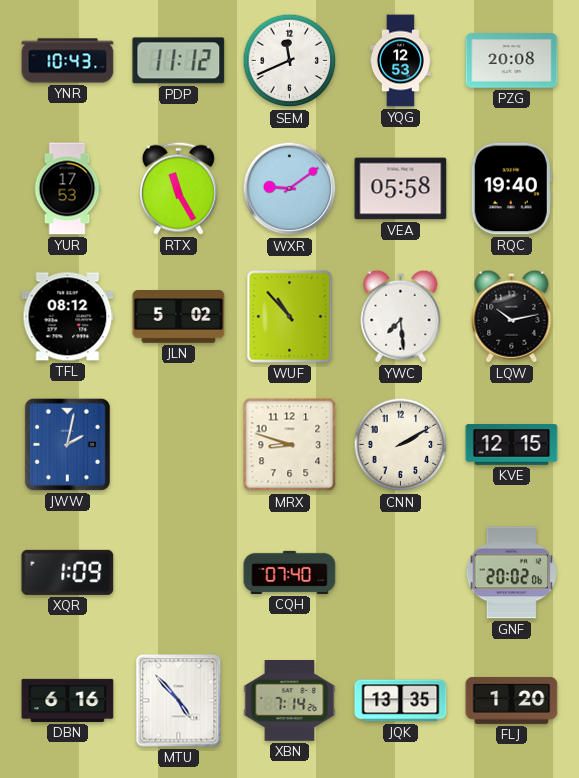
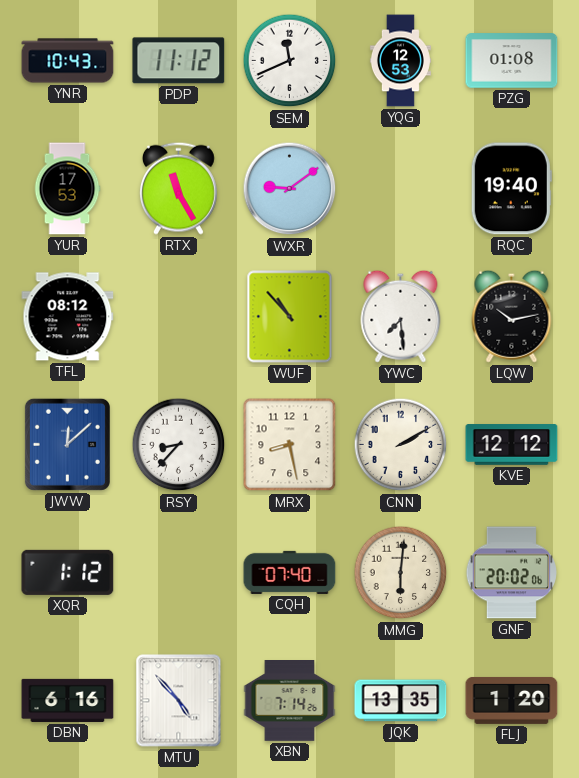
PZG: 20:08 -> 01:08 (512, 61)
VEA: 05:58 -> none (401, 189)
JLN: 5:02 -> none (179, 317)
JWW: 2:02 -> 12:08 (67, 444)
RSY: none -> 8:37 (179, 445)
MRX: 8:48 -> 8:28 (290, 445)
KVE: 12:15 -> 12:12 (512, 445)
XQR: 1:09 -> 1:12 (68, 572)
MMG: none -> 6:01 (401, 573)
